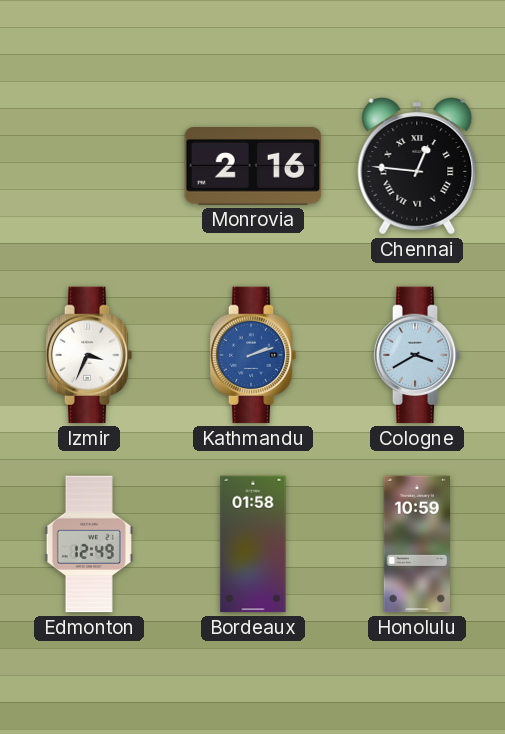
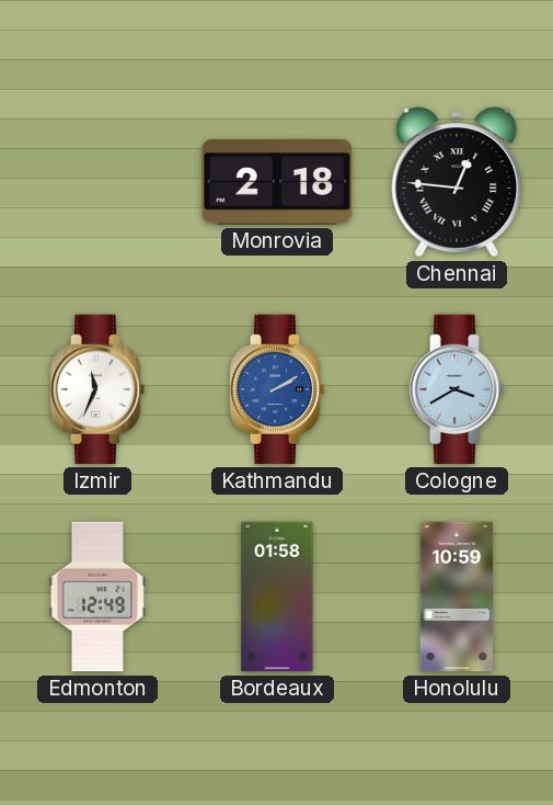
Monrovia: 2:16 -> 2:18 (277, 183)
Izmir: 3:34 -> 11:34 (97, 389)
Kathmandu: 2:12 -> 2:10 (277, 389)
